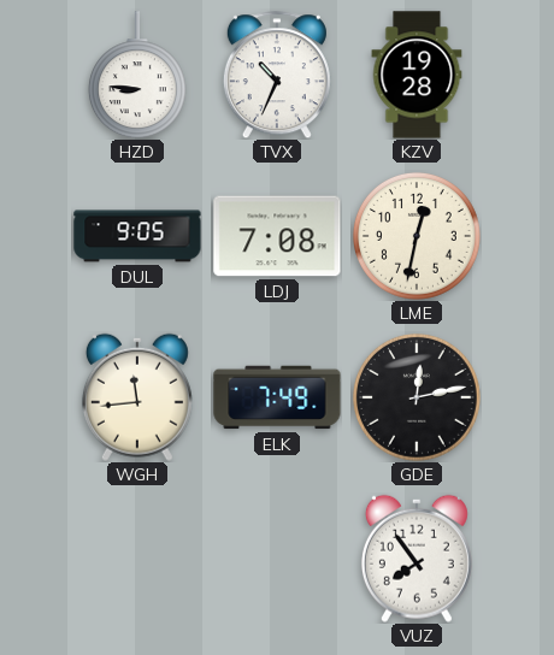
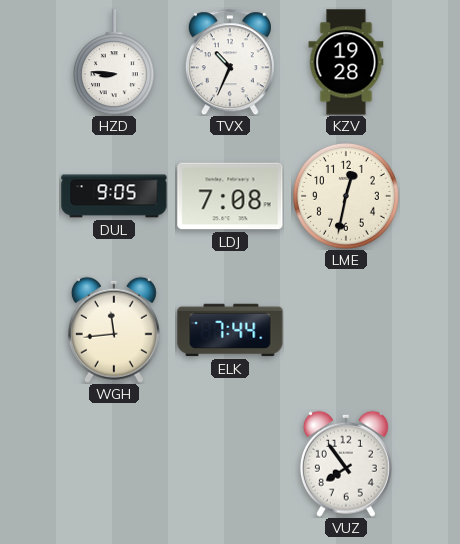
ELK: 7:49 -> 7:44 (230, 330)
GDE: 12:13 -> none (417, 397)
